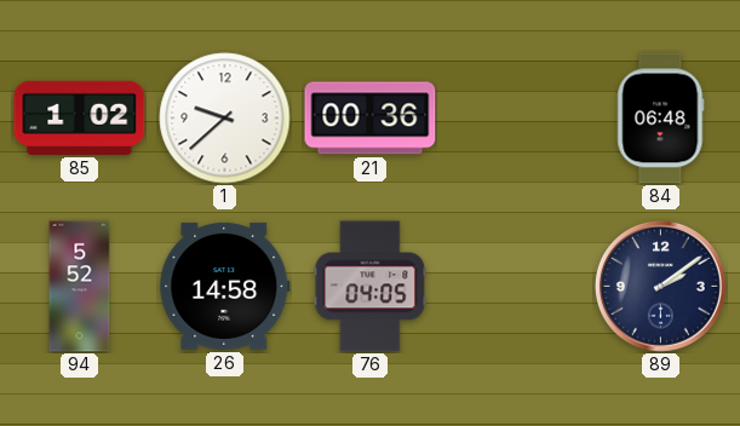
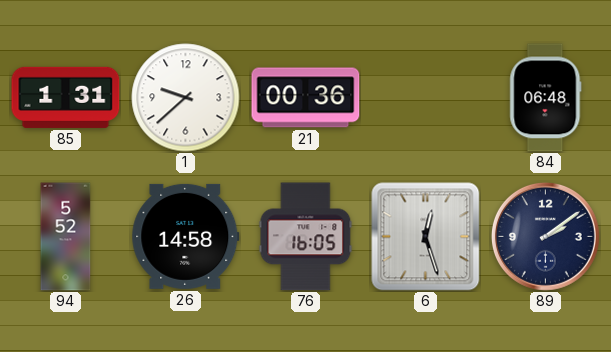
85: 1:02 -> 1:31 (66, 97)
76: 04:05 -> 16:05 (306, 237)
6: none -> 12:27 (426, 237)
